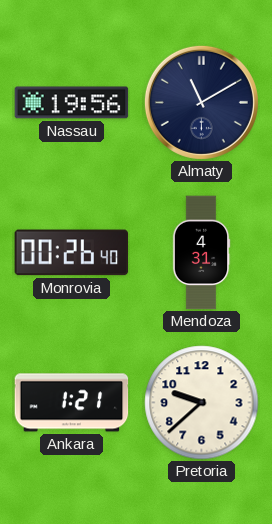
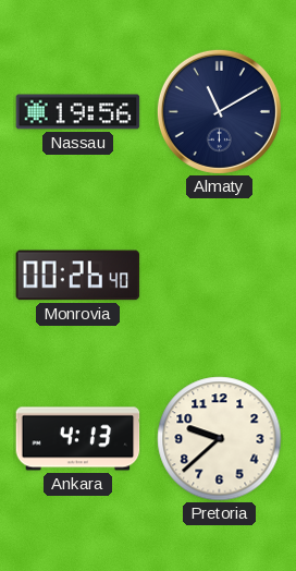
Mendoza: 4:31 -> none (201, 253)
Ankara: 1:21 -> 4:13 (78, 439)
